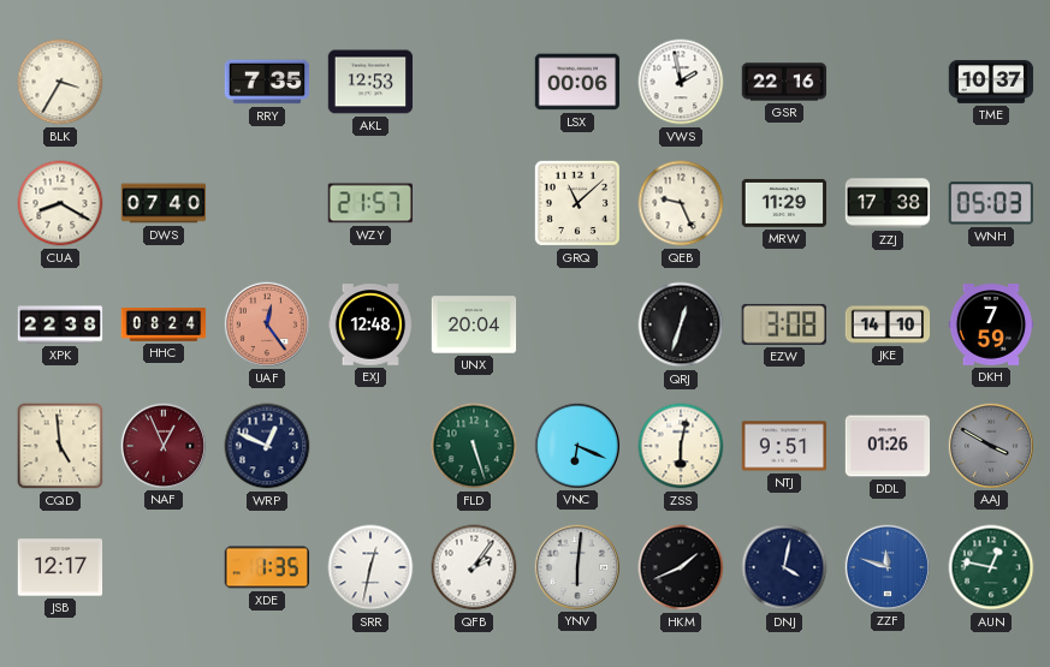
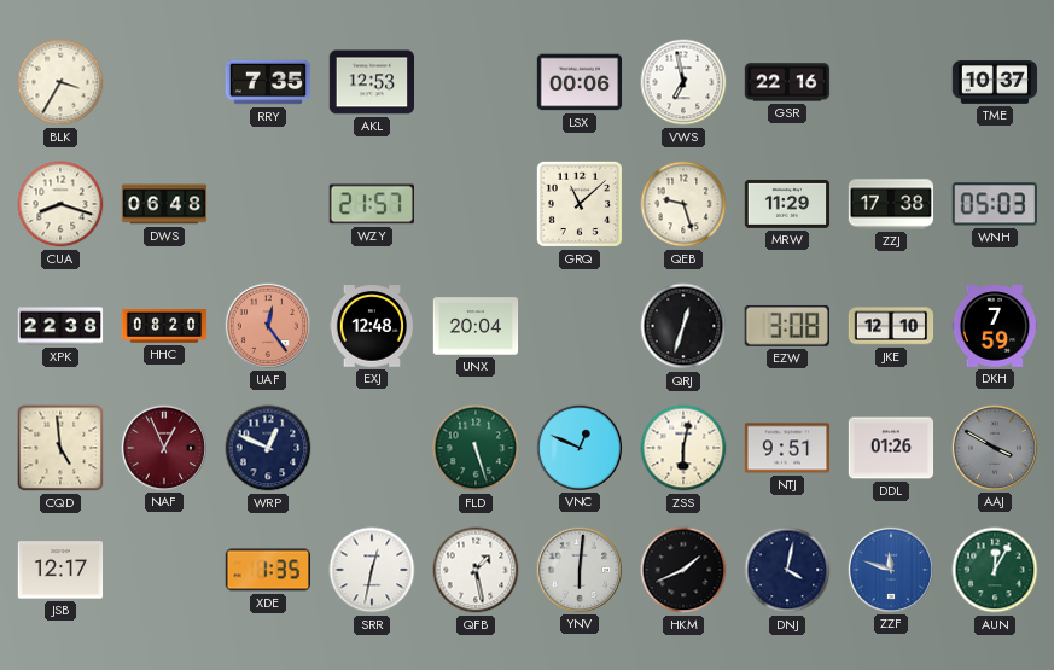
VWS: 1:58 -> 6:58 (683, 82)
CUA: 8:20 -> 8:18 (60, 204)
DWS: 07:40 -> 06:48 (164, 204)
QEB: 9:26 -> 9:27 (683, 204)
HHC: 08:24 -> 08:20 (164, 326)
JKE: 14:10 -> 12:10 (891, 326)
VNC: 6:19 -> 12:49 (578, 447)
QFB: 2:06 -> 1:28 (476, 570)
AUN: 12:47 -> 12:05 (995, 570)
